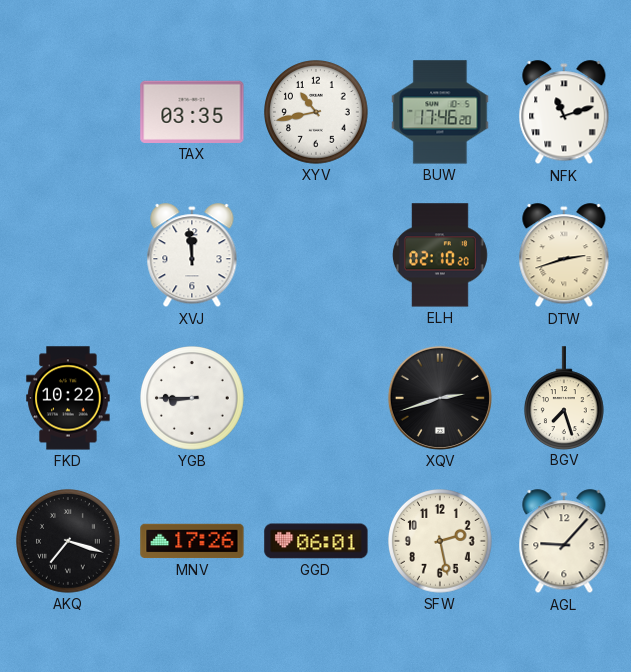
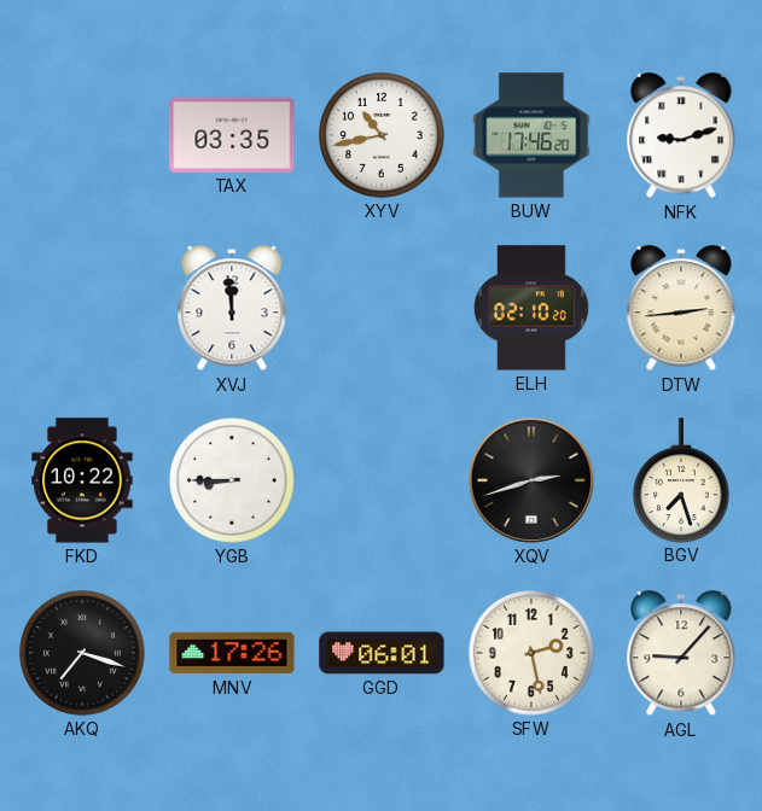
NFK: 11:12 -> 9:12 (681, 136)
DTW: 2:42 -> 2:44 (681, 309)
